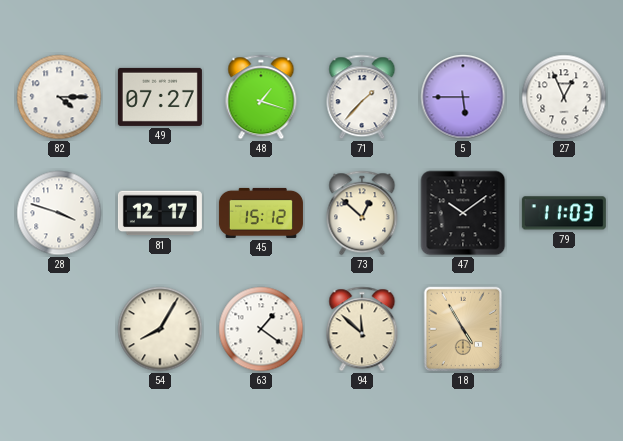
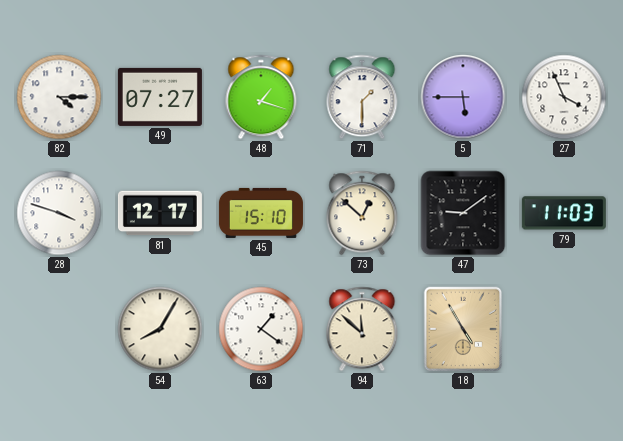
71: 1:37 -> 1:30 (362, 97)
27: 12:56 -> 3:56 (564, 97)
45: 15:12 -> 15:10 (261, 213)
47: 10:09 -> 9:09 (463, 213)
